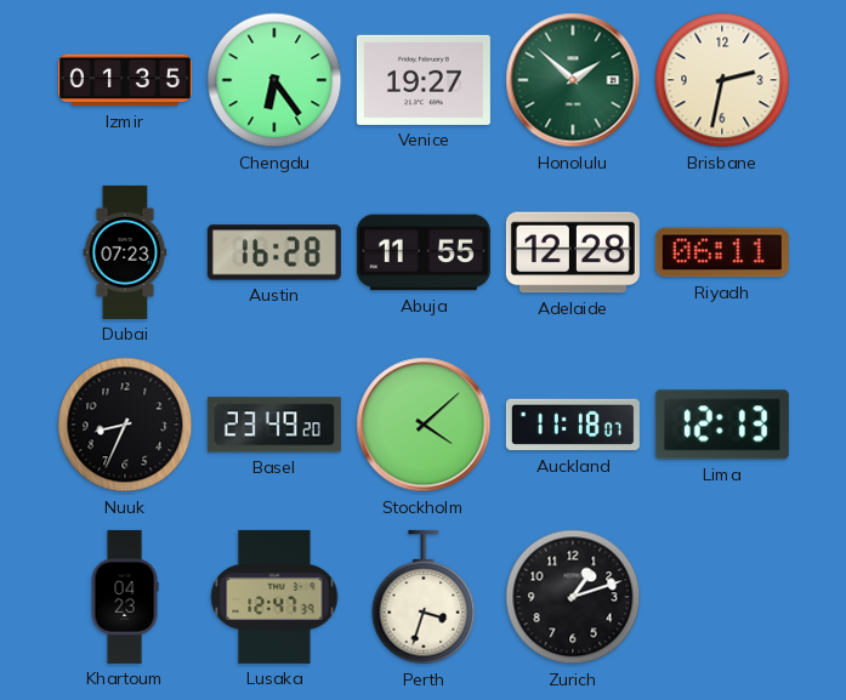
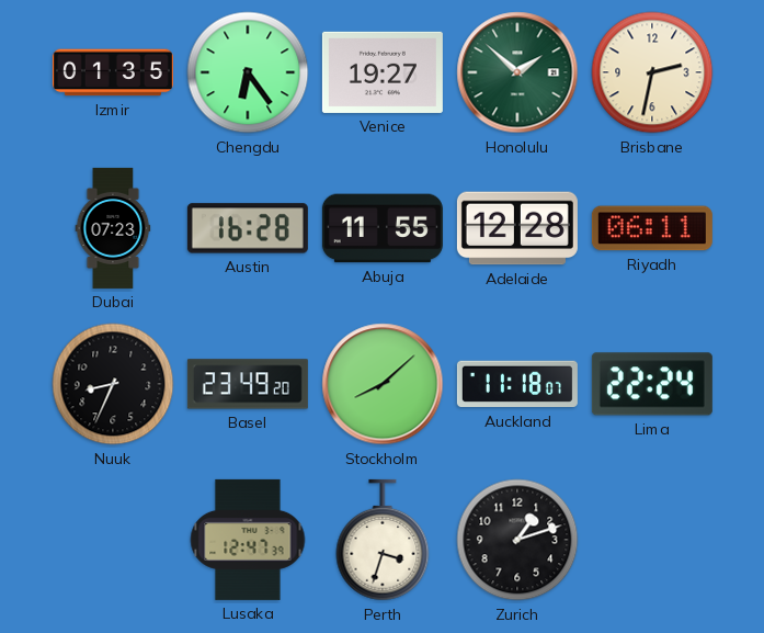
Stockholm: 4:08 -> 8:08 (383, 384)
Lima: 12:13 -> 22:24 (652, 384)
Khartoum: 04:23 -> none (125, 597)
